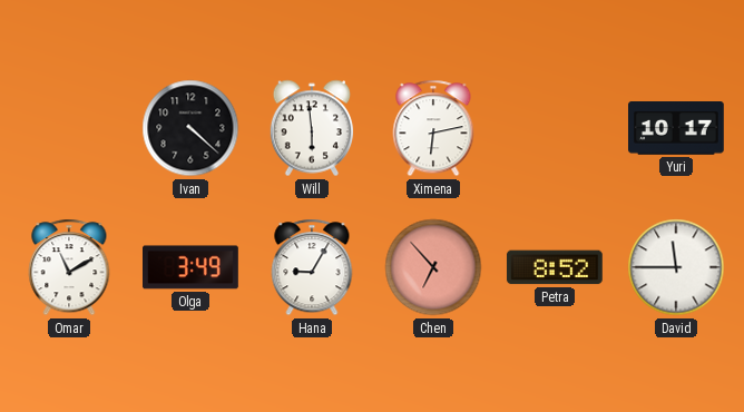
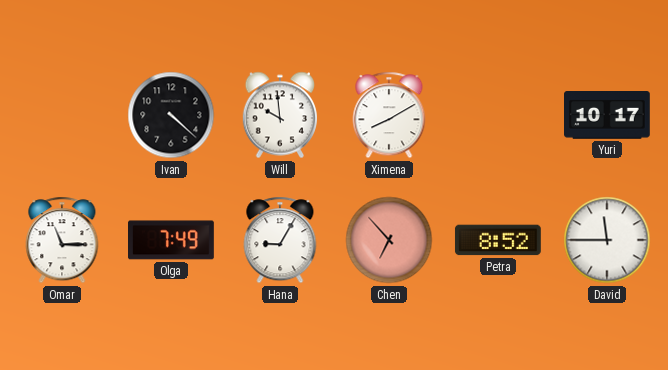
Will: 5:59 -> 9:59 (279, 115)
Ximena: 6:13 -> 8:10 (389, 115)
Omar: 11:10 -> 11:15 (62, 240)
Olga: 3:49 -> 7:49 (172, 240)
